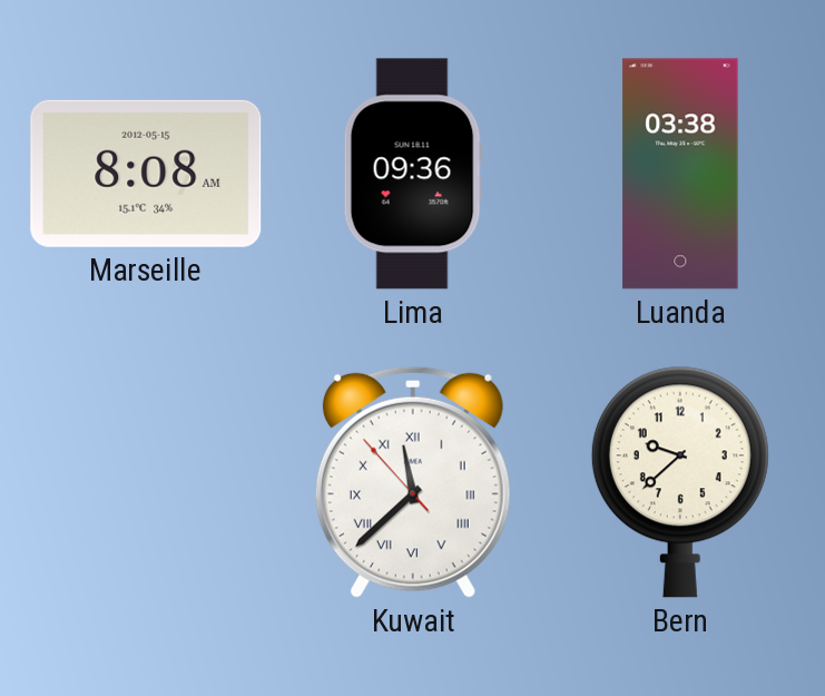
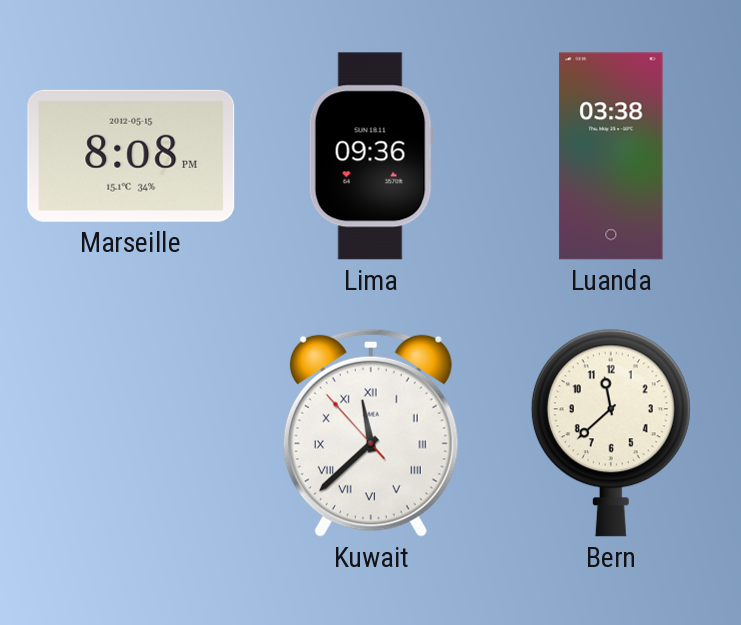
Marseille: 8:08 AM -> 8:08 PM (131, 156)
Bern: 9:38 -> 11:38 (611, 433)
